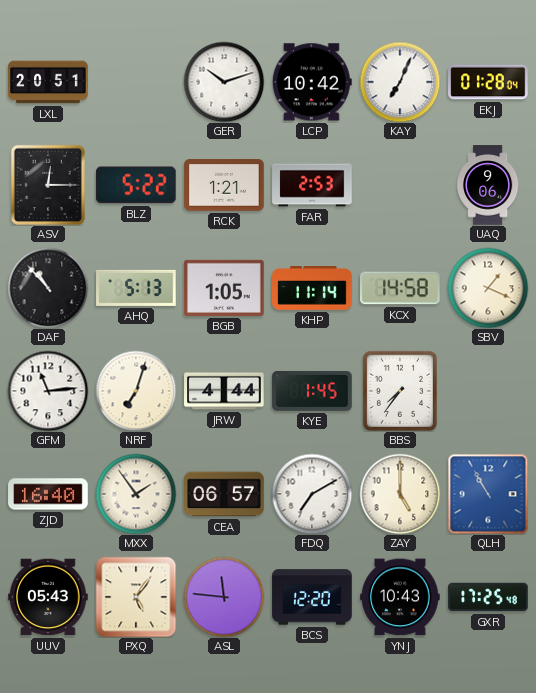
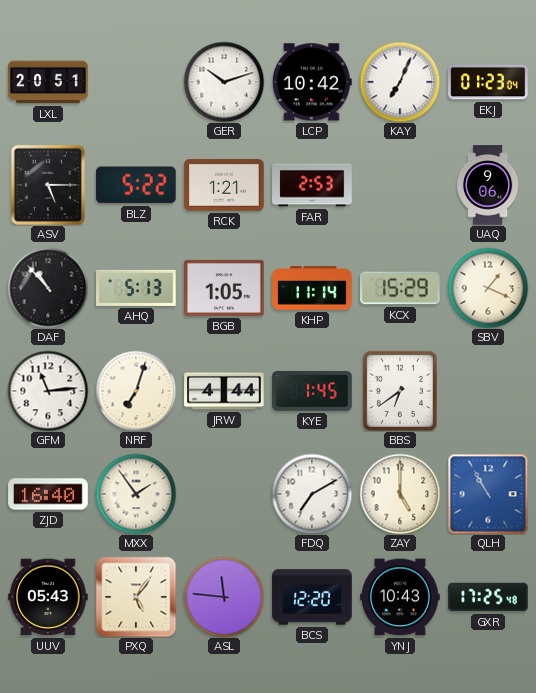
EKJ: 01:28 -> 01:23 (488, 82)
ASV: 12:15 -> 5:15 (48, 185)
KCX: 14:58 -> 15:29 (401, 288)
BBS: 7:36 -> 6:39 (400, 391)
CEA: 06:57 -> none (224, 494)
